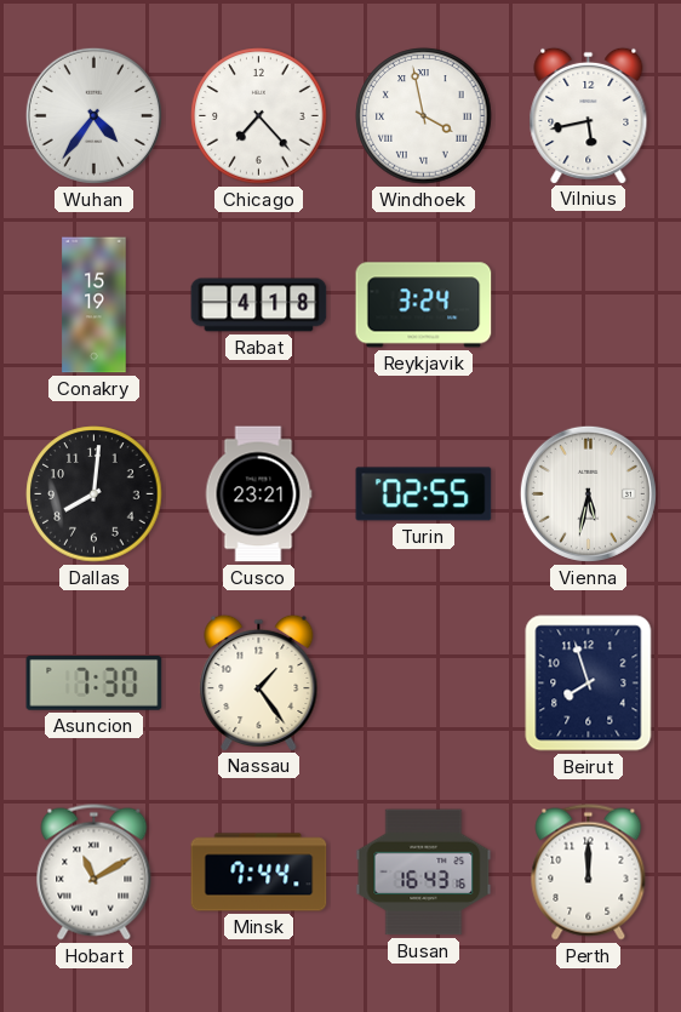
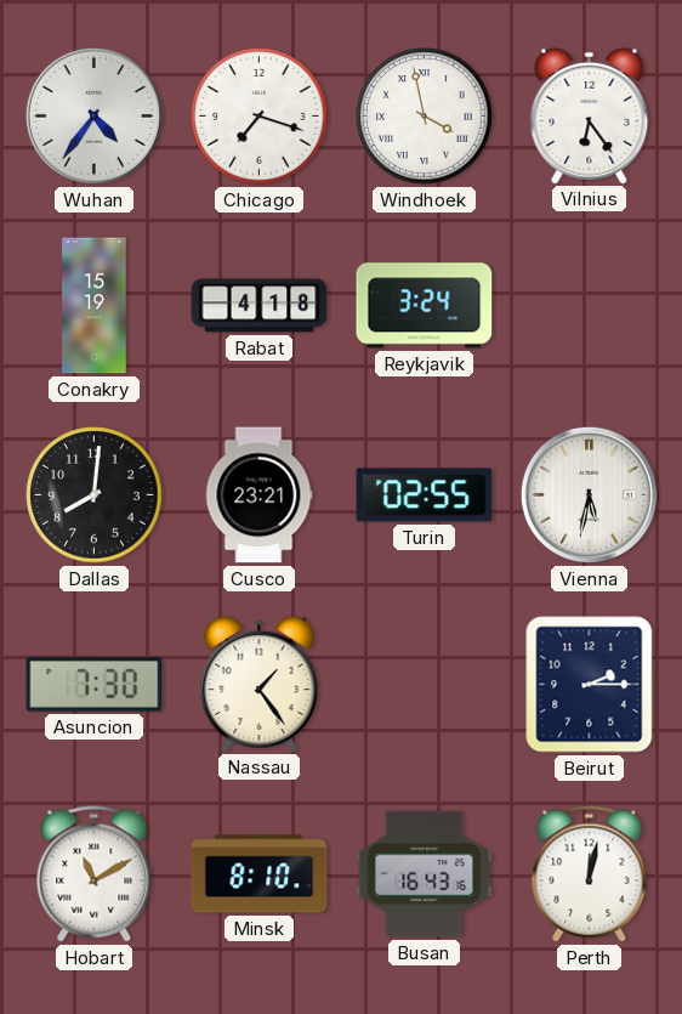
Chicago: 7:23 -> 7:18 (260, 117)
Vilnius: 5:43 -> 6:24 (590, 115)
Beirut: 7:57 -> 2:15 (590, 685)
Minsk: 7:44 -> 8:10 (260, 874)
Perth: 12:00 -> 12:02 (590, 874)
